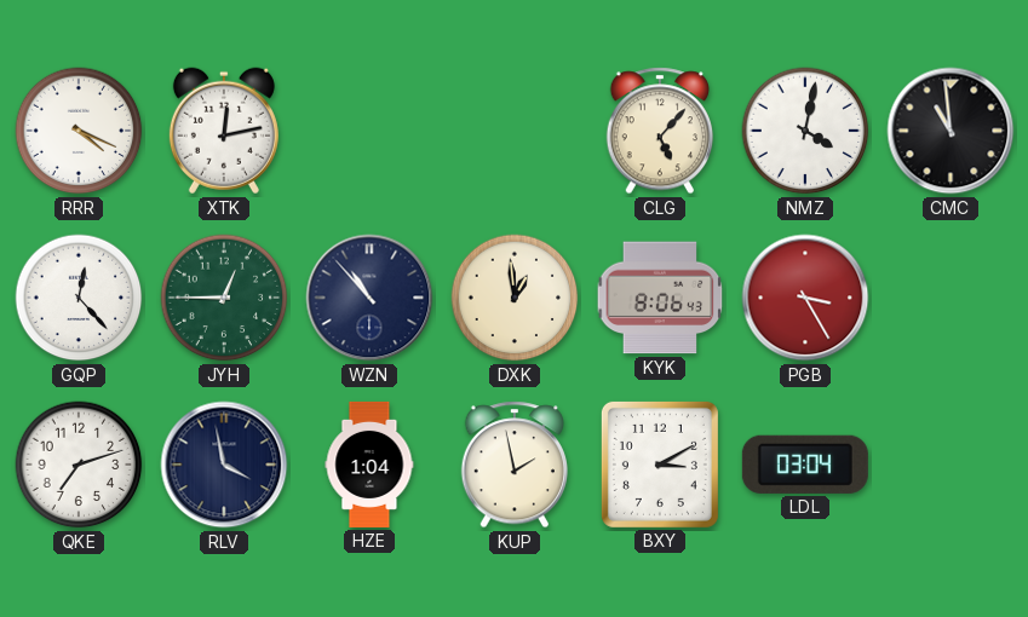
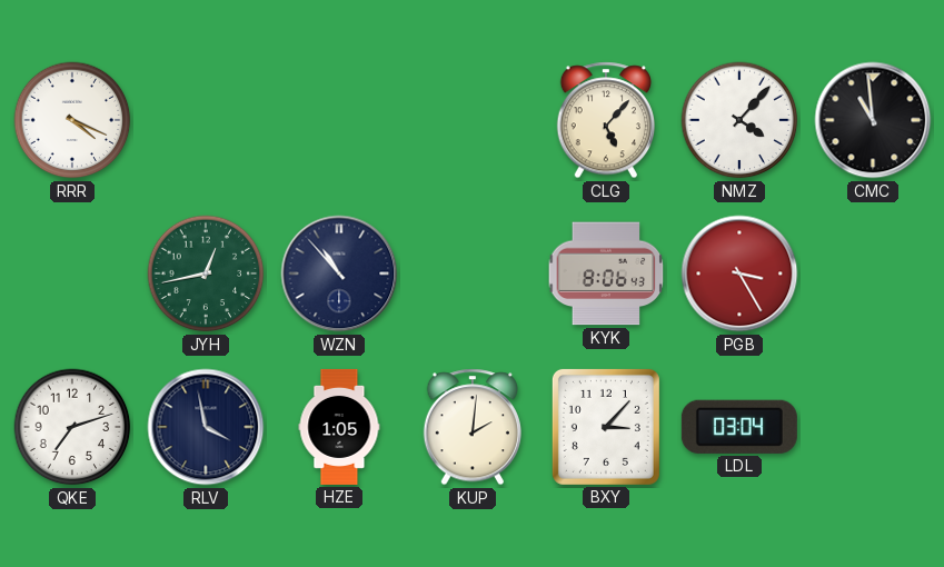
XTK: 12:13 -> none (224, 131)
NMZ: 4:02 -> 4:07 (739, 120)
GQP: 12:23 -> none (79, 298)
JYH: 12:45 -> 12:43 (206, 273)
DXK: 12:59 -> none (515, 298)
HZE: 1:04 -> 1:05 (339, 427)
KUP: 1:58 -> 2:01 (471, 427)
BXY: 3:10 -> 3:07 (606, 427)
